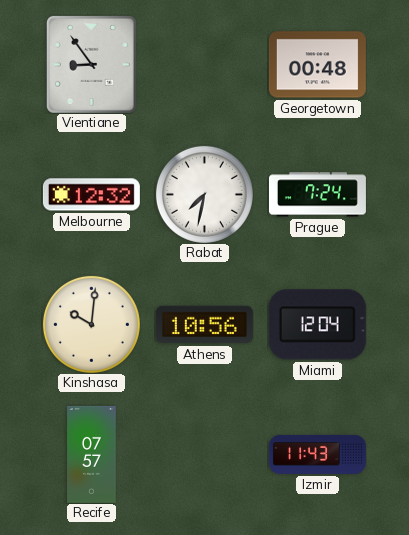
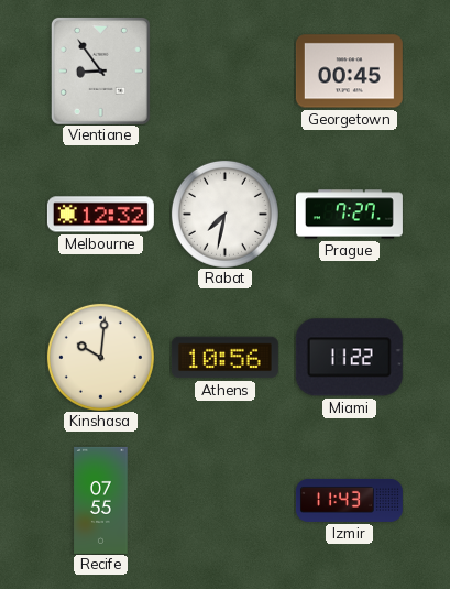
Georgetown: 00:48 -> 00:45 (349, 72)
Prague: 7:24 -> 7:27 (349, 215)
Miami: 12:04 -> 11:22 (349, 358)
Recife: 07:57 -> 07:55 (101, 500)
